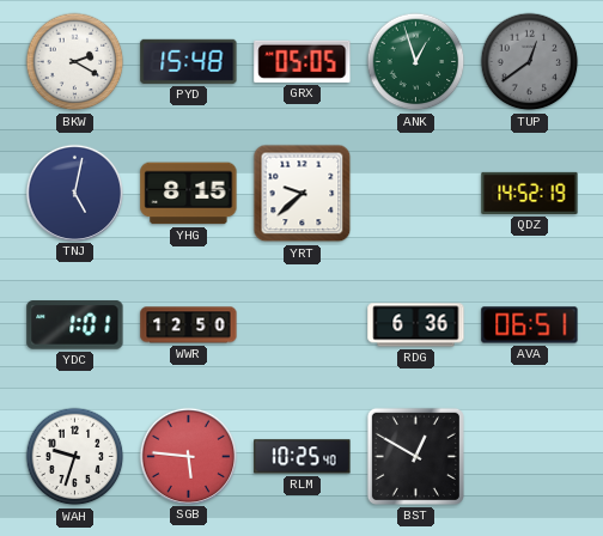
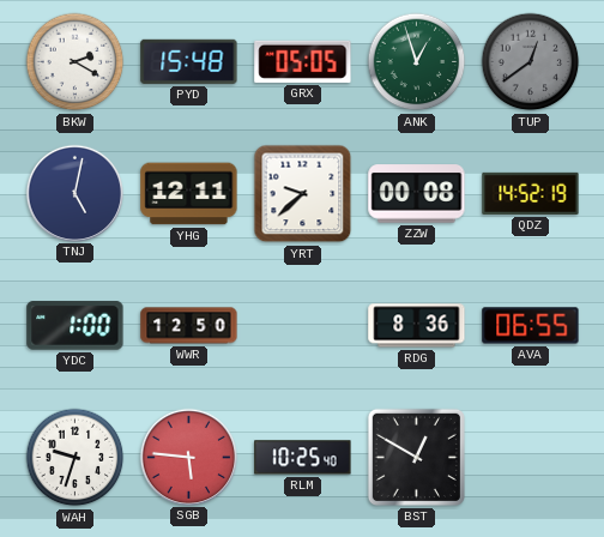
YHG: 8:15 -> 12:11 (189, 194)
ZZW: none -> 00:08 (417, 194)
YDC: 1:01 -> 1:00 (75, 326)
RDG: 6:36 -> 8:36 (417, 326)
AVA: 06:51 -> 06:55 (531, 326)
